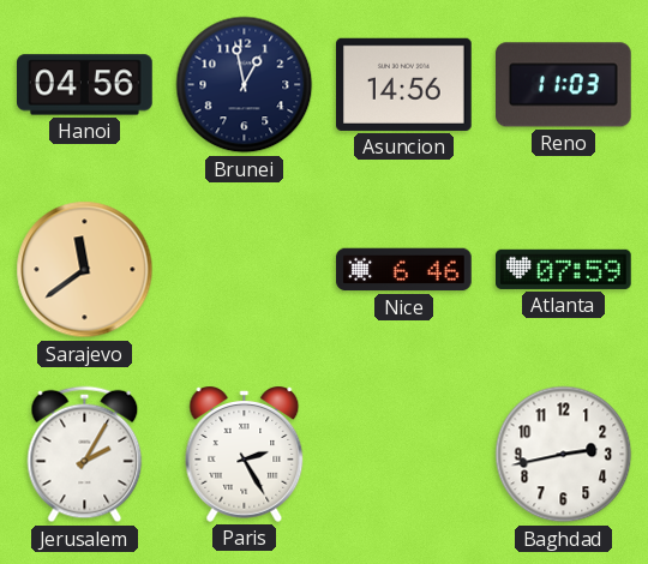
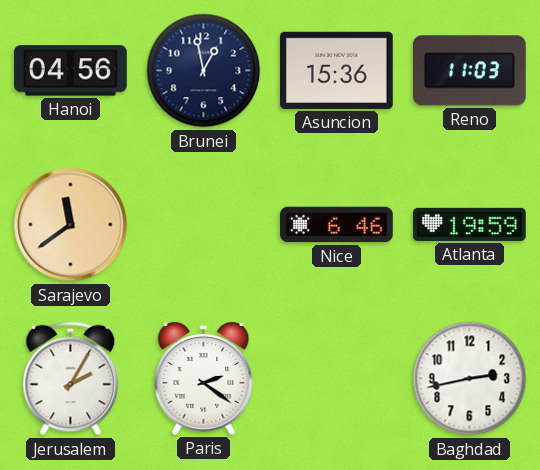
Asuncion: 14:56 -> 15:36 (337, 70)
Atlanta: 07:59 -> 19:59 (470, 224)
Paris: 2:25 -> 2:21 (204, 378)
